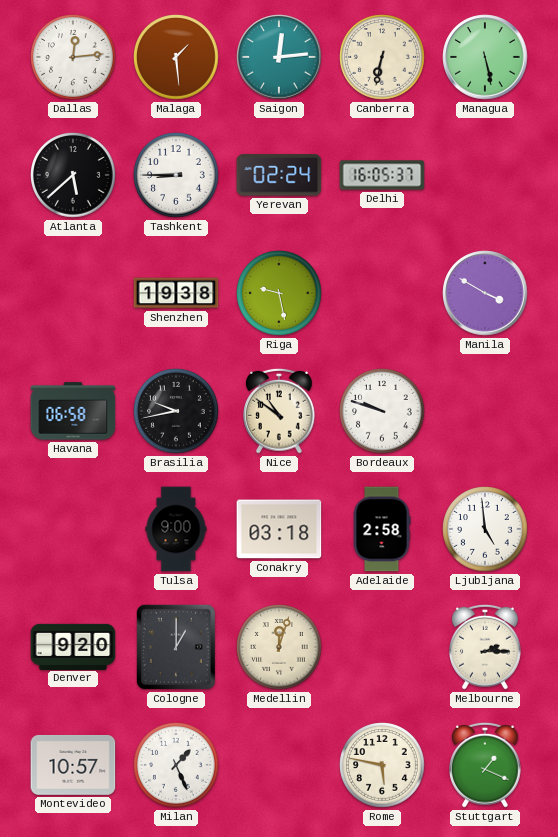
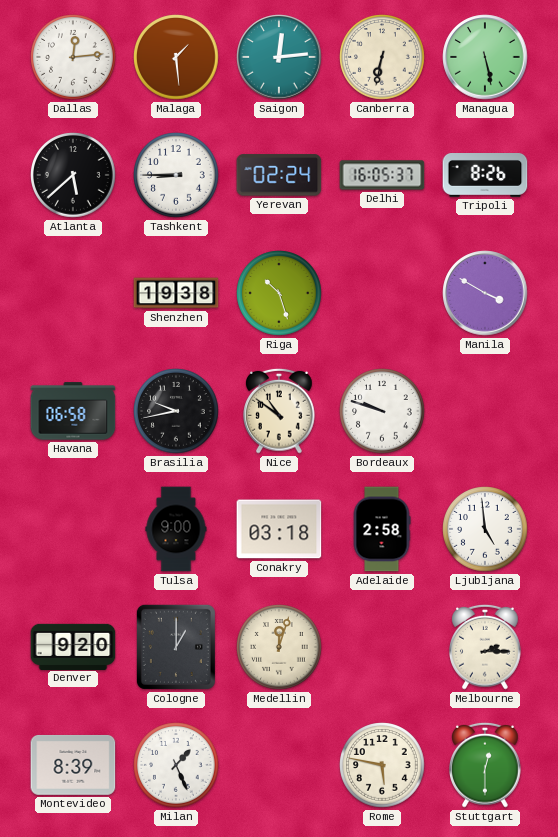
Tripoli: none -> 8:26 (485, 176)
Riga: 9:28 -> 10:27 (279, 293)
Montevideo: 10:57 -> 8:39 (73, 765)
Stuttgart: 1:19 -> 12:30 (486, 765)
